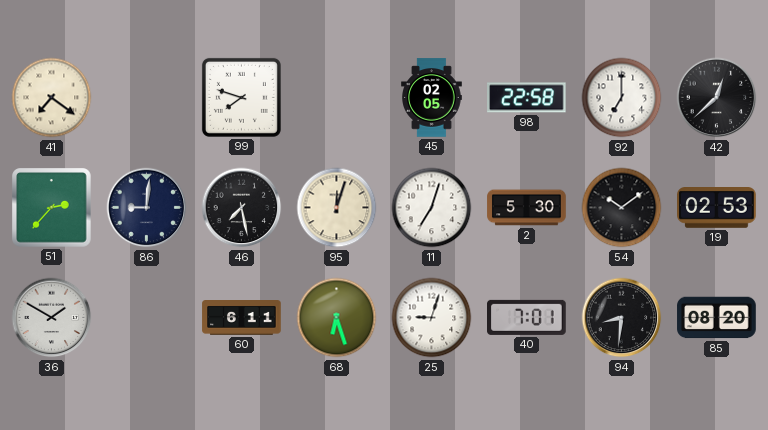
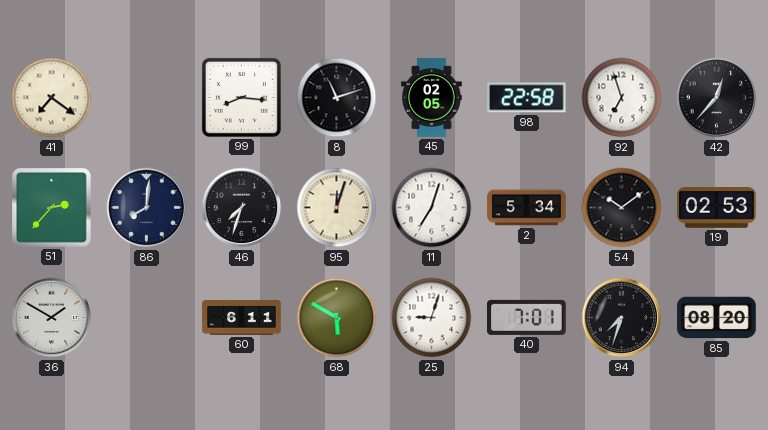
99: 7:48 -> 8:16 (241, 97)
8: none -> 11:12 (337, 98)
92: 7:00 -> 6:57 (622, 98)
42: 12:38 -> 12:37 (717, 98)
86: 9:01 -> 8:01 (147, 208)
46: 7:28 -> 7:33 (242, 208)
2: 5:30 -> 5:34 (527, 208)
68: 6:27 -> 5:50 (337, 318)
94: 8:31 -> 7:33 (622, 318)
